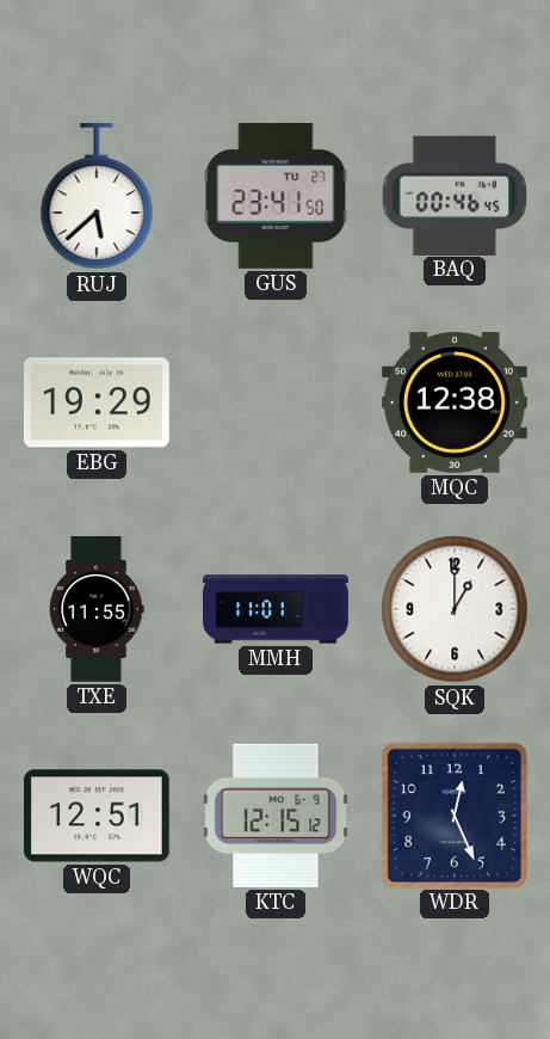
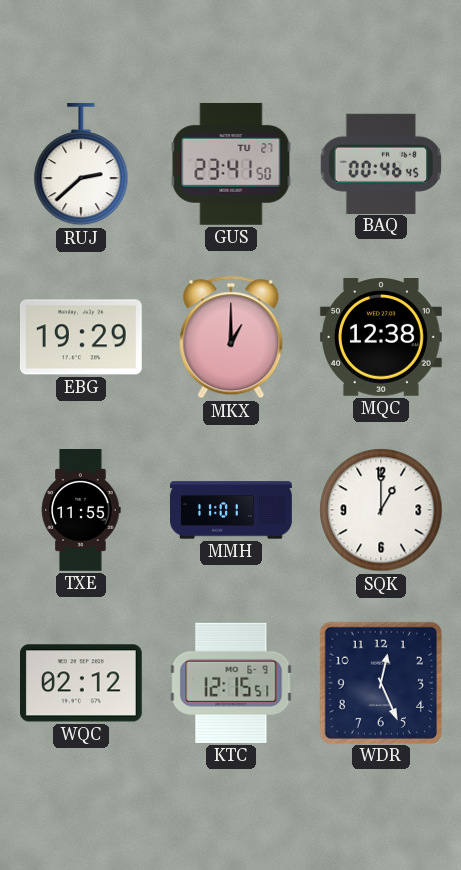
RUJ: 5:38 -> 2:38 (81, 164)
MKX: none -> 1:00 (231, 337)
WQC: 12:51 -> 02:12 (81, 683)
KTC: 12:15:12 -> 12:15:51 (231, 683)
